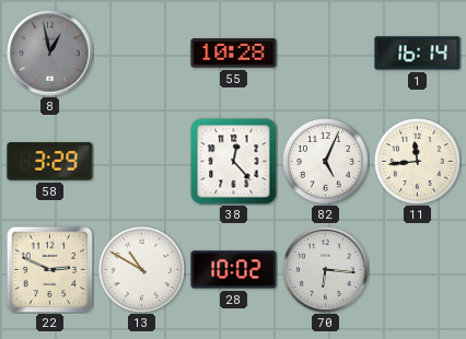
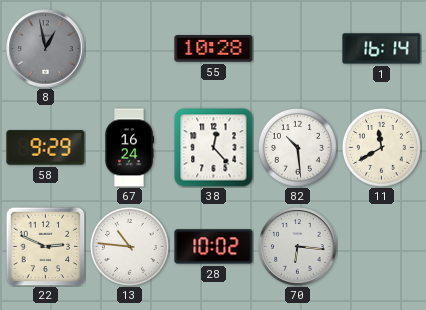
58: 3:29 -> 9:29 (46, 148)
67: none -> 16:24 (129, 148)
82: 5:04 -> 10:29 (297, 147)
11: 11:44 -> 11:40 (381, 147)
13: 10:50 -> 10:46 (129, 246)
